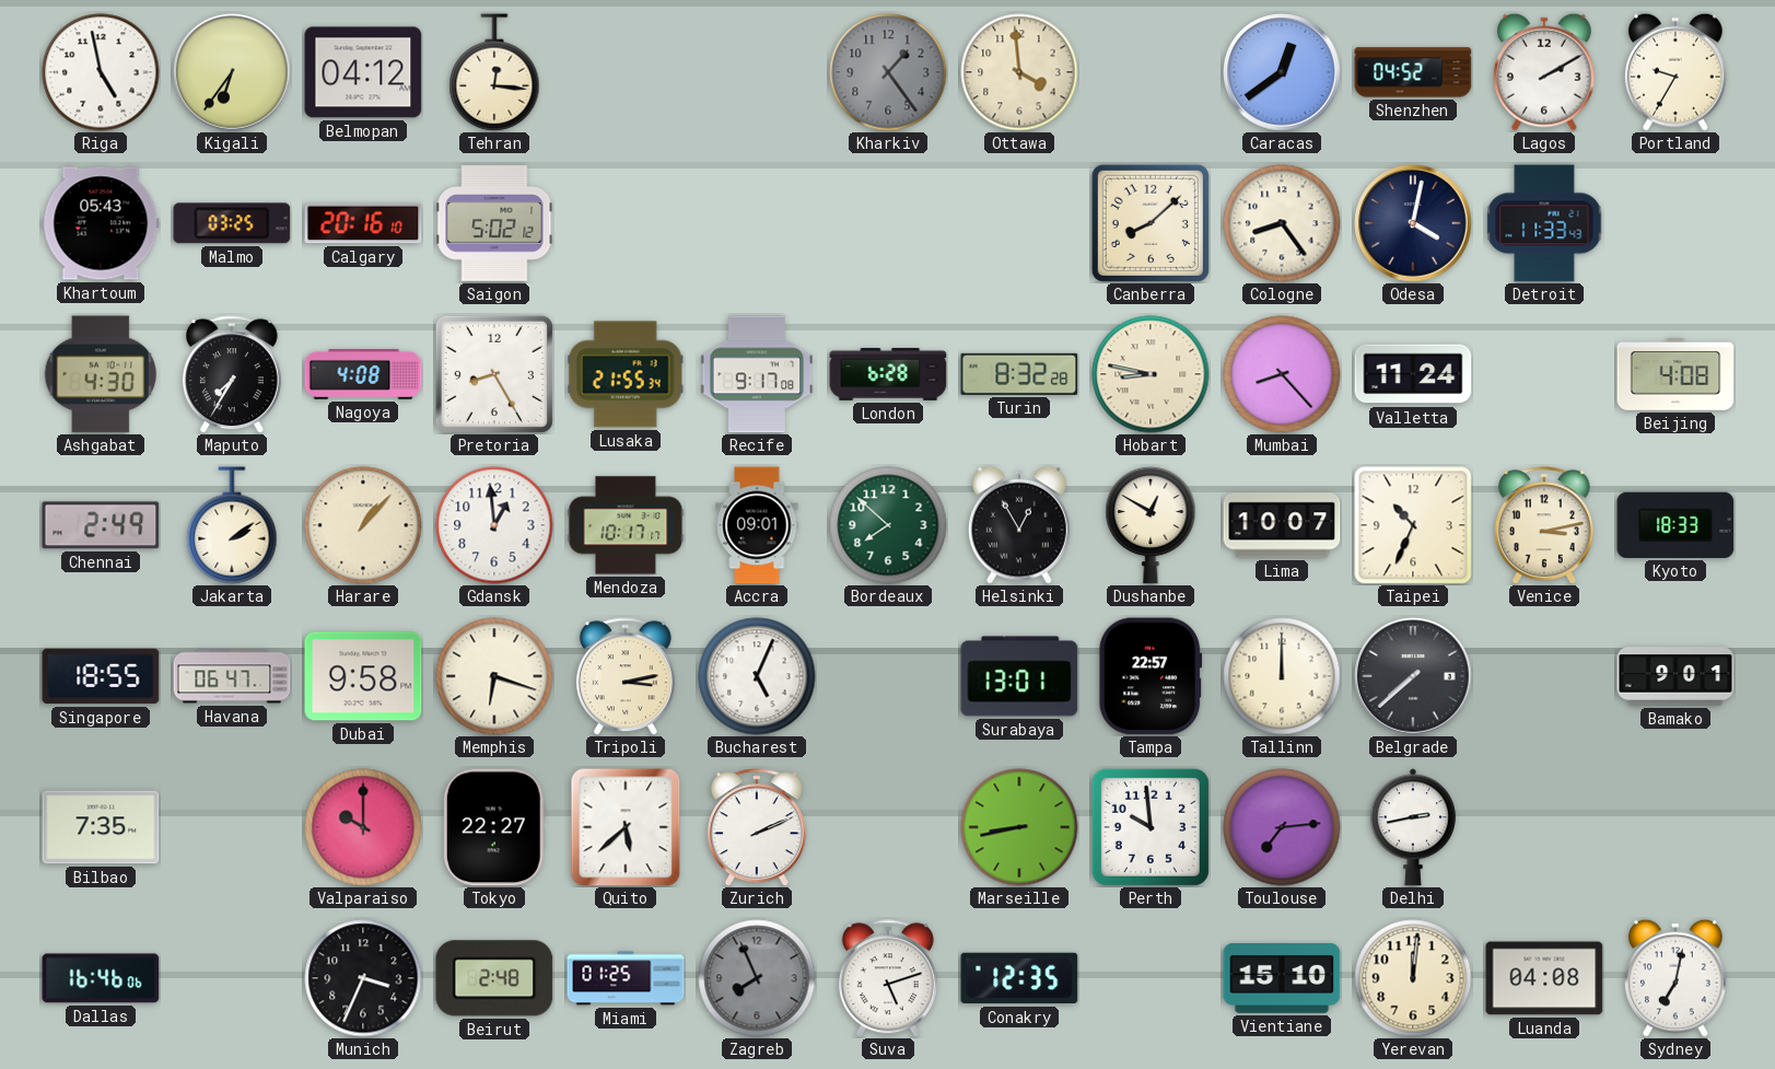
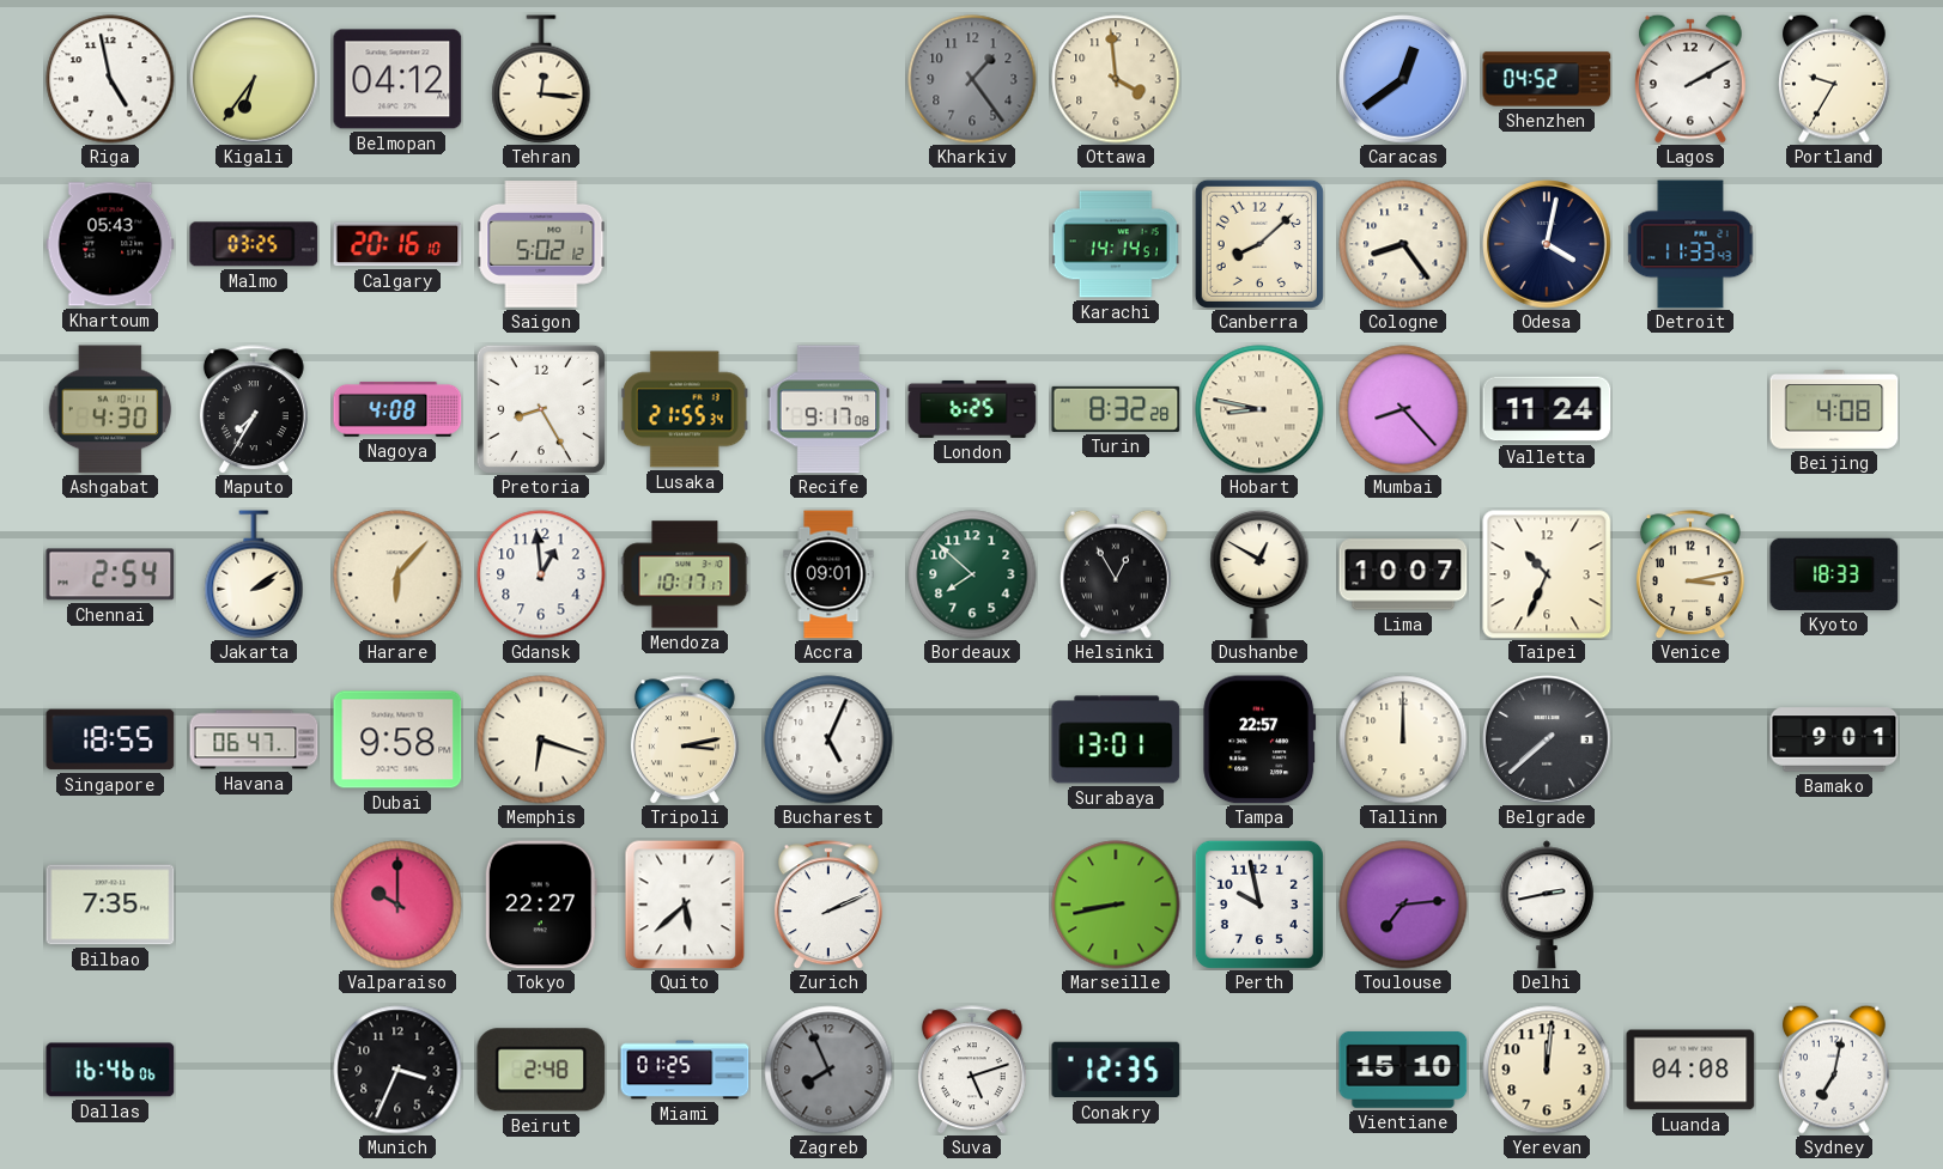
Karachi: none -> 14:14 (1116, 244)
London: 6:28 -> 6:25 (972, 409)
Chennai: 2:49 -> 2:54 (110, 574)
Harare: 1:07 -> 6:07 (397, 574)
Perth: 9:59 -> 9:58 (1259, 905)
